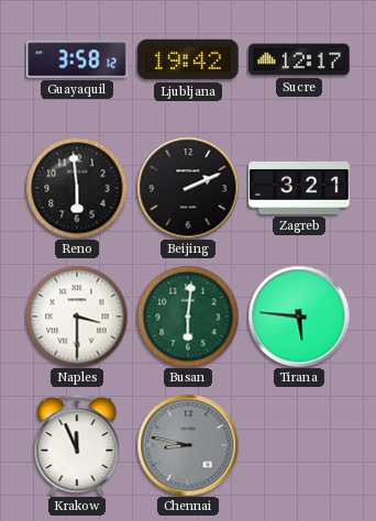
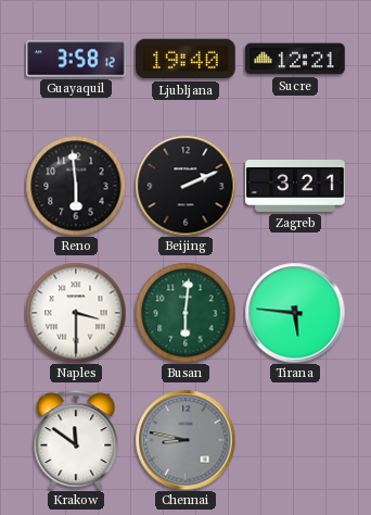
Ljubljana: 19:42 -> 19:40 (185, 59)
Sucre: 12:17 -> 12:21 (295, 59)
Krakow: 11:56 -> 11:51 (76, 440)
